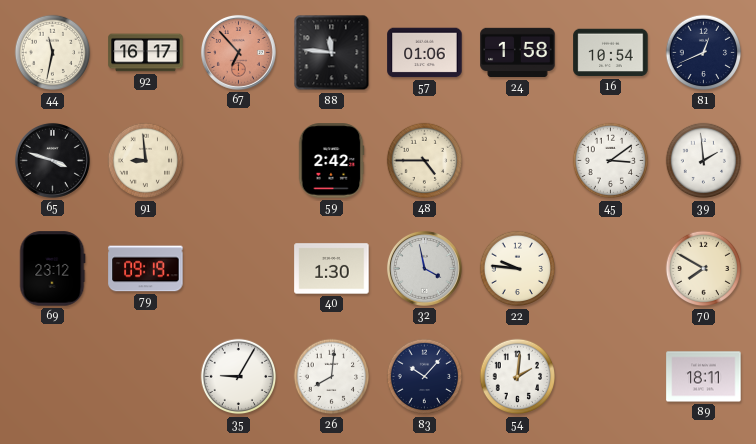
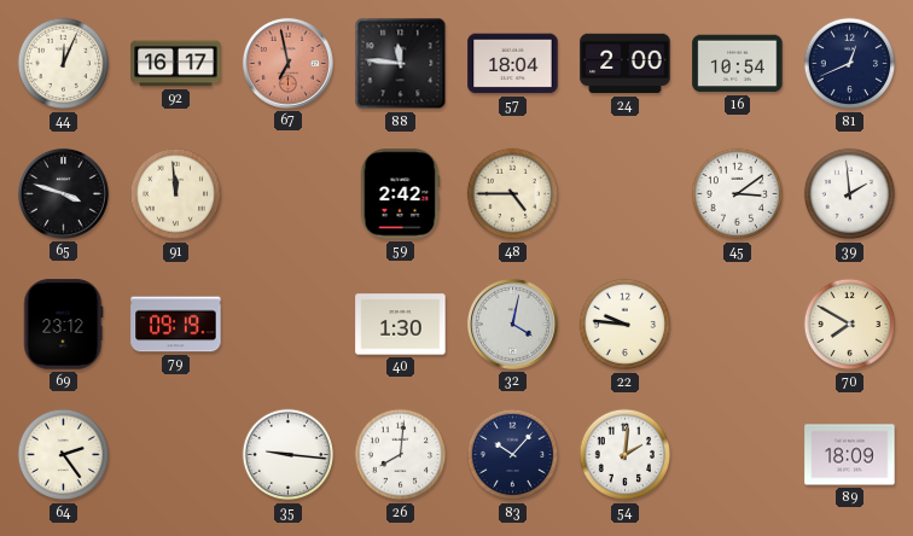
44: 11:32 -> 12:04 (64, 64)
67: 6:53 -> 6:58 (287, 63)
57: 01:06 -> 18:04 (513, 64)
24: 1:58 -> 2:00 (626, 64)
91: 8:59 -> 11:59 (176, 194)
32: 3:58 -> 4:02 (512, 324)
64: none -> 2:24 (64, 455)
35: 9:05 -> 9:16 (289, 455)
89: 18:11 -> 18:09 (850, 455)
